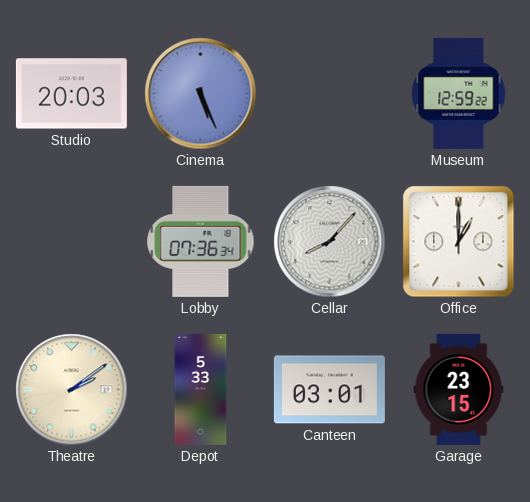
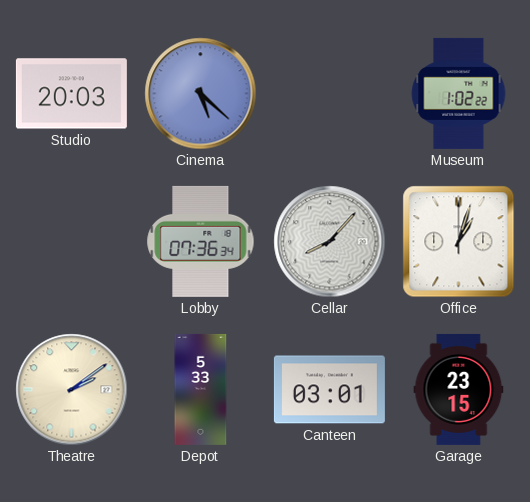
Cinema: 5:26 -> 5:22 (201, 94)
Museum: 12:59 -> 1:02 (459, 93)
Office: 1:00 -> 1:03 (459, 242)
